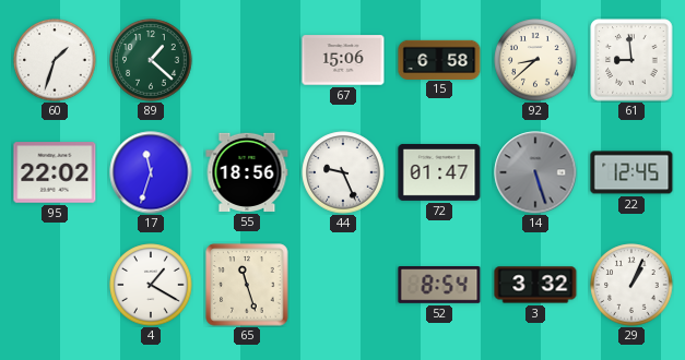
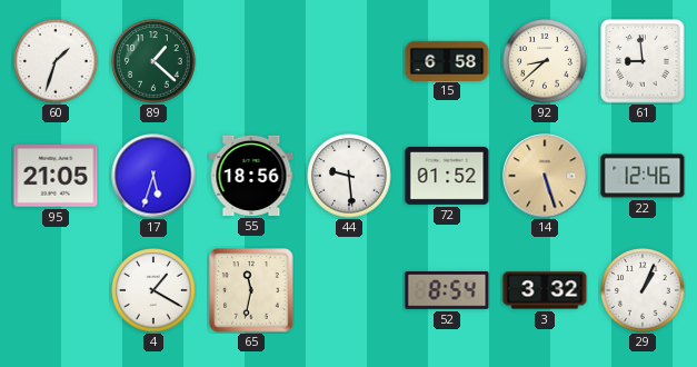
67: 15:06 -> none (343, 60)
95: 22:02 -> 21:05 (56, 176)
17: 11:33 -> 5:33 (153, 176)
44: 9:26 -> 9:29 (349, 176)
72: 01:47 -> 01:52 (447, 176)
14 dial: grey -> champagne (545, 176)
22: 12:45 -> 12:46 (643, 176)
65: 11:27 -> 11:32 (251, 290)
